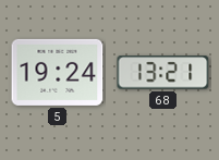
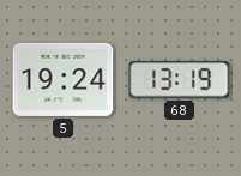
68: 13:21 -> 13:19 (180, 80)
